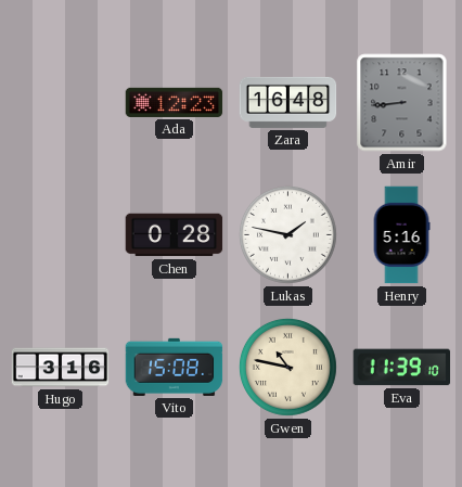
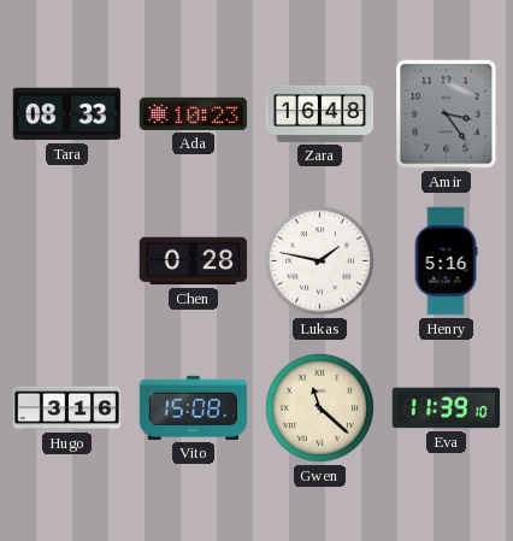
Tara: none -> 08:33 (67, 114)
Ada: 12:23 -> 10:23 (194, 113)
Amir: 8:44 -> 3:24 (447, 114)
Gwen: 10:47 -> 11:22 (319, 407)
